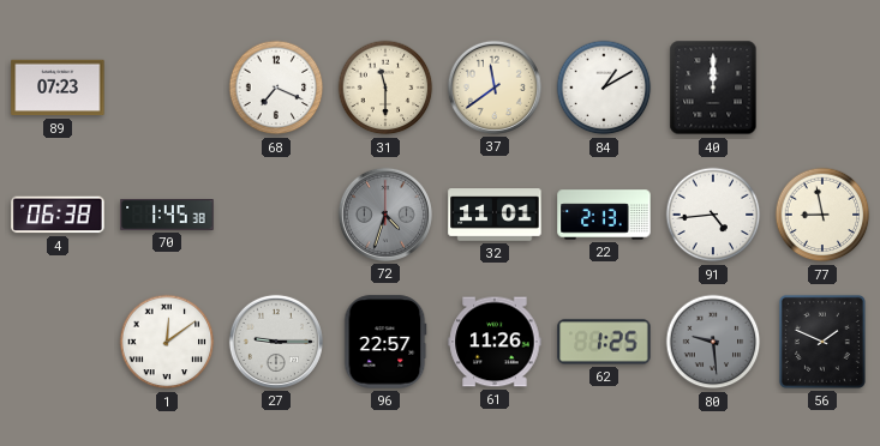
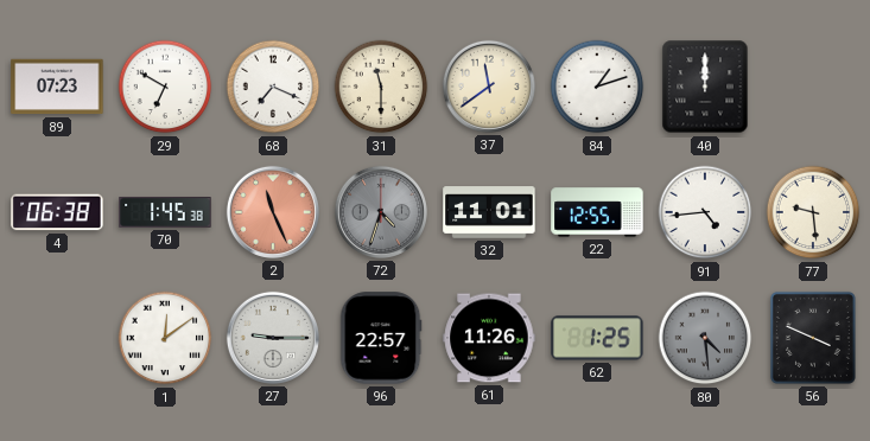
29: none -> 6:50 (165, 87)
84: 1:10 -> 1:12 (597, 87)
2: none -> 11:26 (273, 212)
22: 2:13 -> 12:55 (597, 212)
77: 8:58 -> 9:29 (813, 212)
80: 9:29 -> 4:29 (705, 338)
56: 1:49 -> 3:49 (813, 338)
